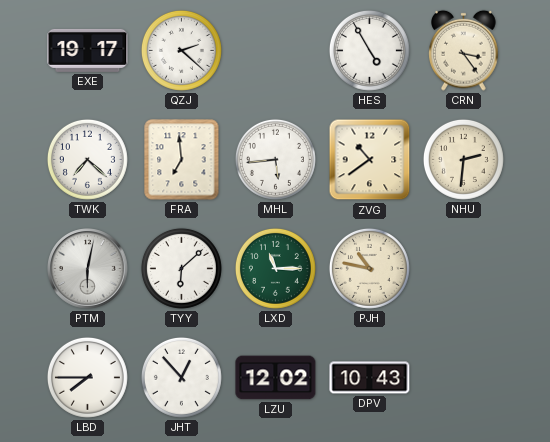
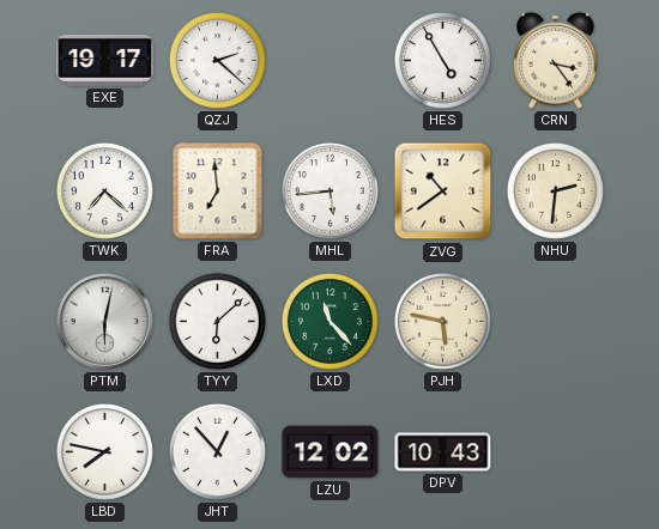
LXD: 11:15 -> 11:23 (329, 321)
PJH: 10:47 -> 5:47 (442, 321)
LBD: 7:45 -> 7:47 (104, 451)
